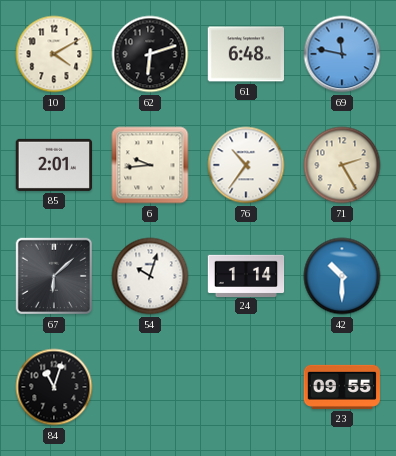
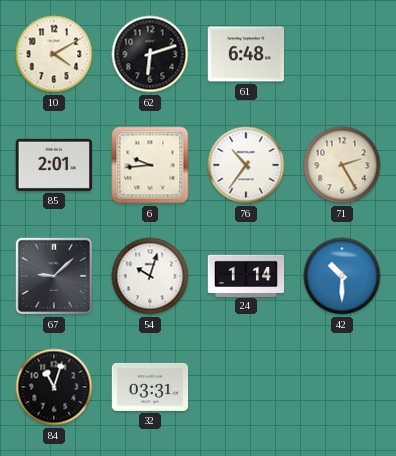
69: 11:47 -> none (342, 54)
67: 6:08 -> 9:08 (54, 276)
32: none -> 03:31 (150, 387)
23: 09:55 -> none (342, 387)
